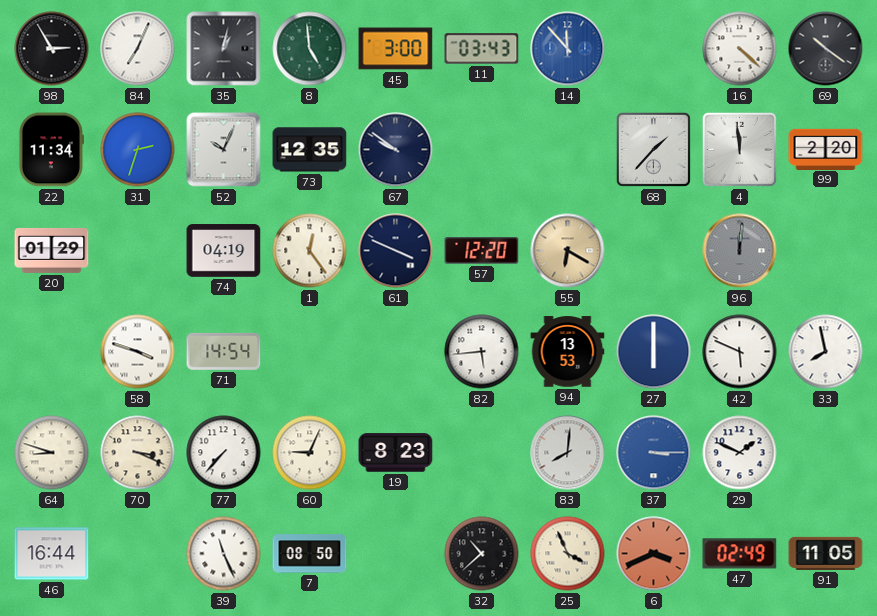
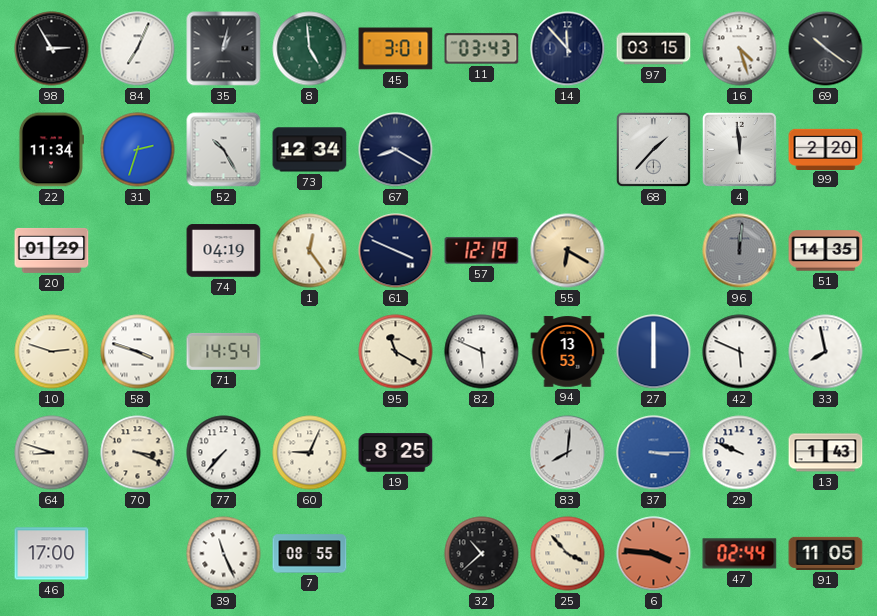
45: 3:00 -> 3:01 (396, 49)
14 dial: blue -> navy (568, 49)
97: none -> 03:15 (654, 49)
16: 4:22 -> 4:27 (740, 49)
52: 10:04 -> 10:25 (224, 150)
73: 12:35 -> 12:34 (310, 150)
67: 9:51 -> 8:20 (396, 150)
57: 12:20 -> 12:19 (482, 251)
51: none -> 14:35 (826, 251)
10: none -> 2:48 (52, 352)
95: none -> 11:20 (396, 352)
82: 5:44 -> 5:49 (482, 352)
19: 8:23 -> 8:25 (396, 453)
29: 1:49 -> 9:49 (740, 453)
13: none -> 1:43 (826, 453)
46: 16:44 -> 17:00 (52, 554)
7: 08:50 -> 08:55 (310, 554)
25: 3:56 -> 3:53 (568, 554)
6: 3:41 -> 3:46 (654, 554)
47: 02:49 -> 02:44 (740, 554)
